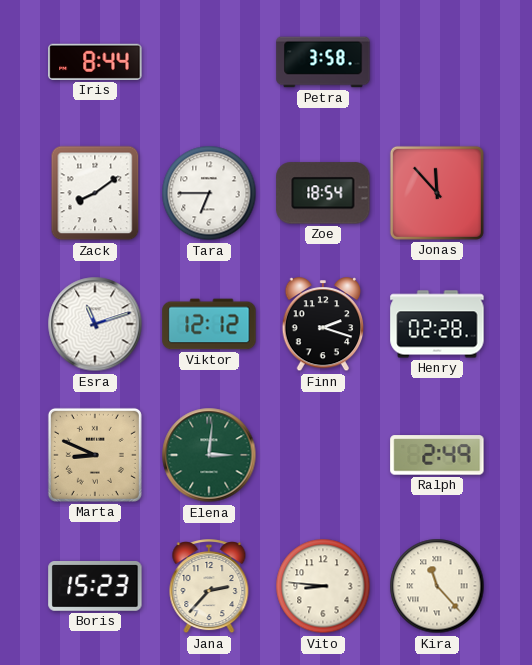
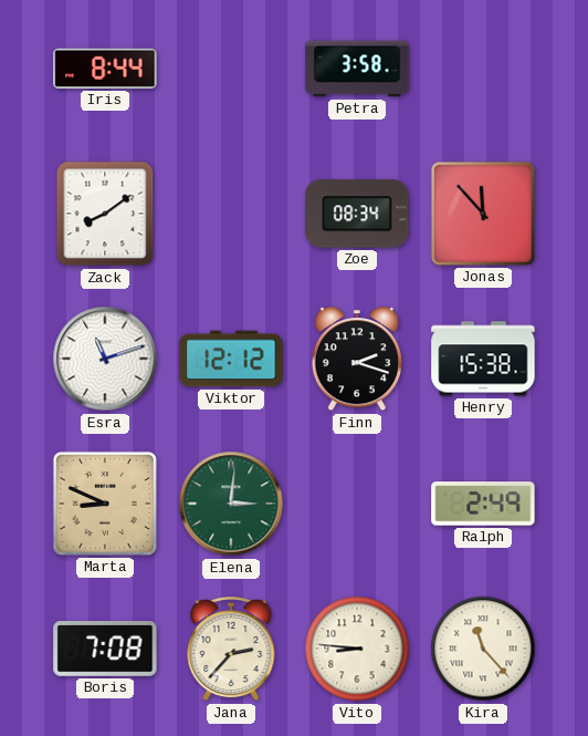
Tara: 6:45 -> none (209, 193)
Zoe: 18:54 -> 08:34 (357, 214)
Henry: 02:28 -> 15:38 (483, 359)
Boris: 15:23 -> 7:08 (105, 650)
